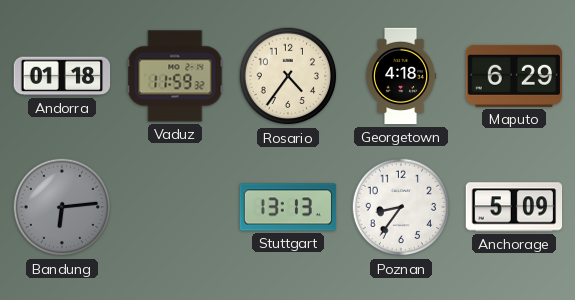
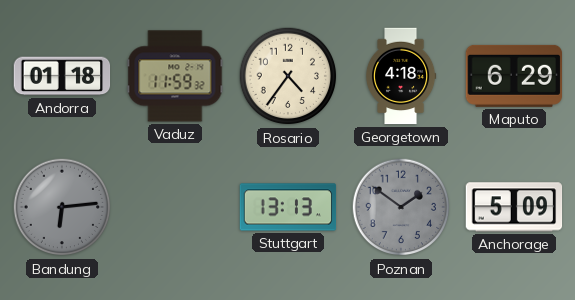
Poznan: 8:36 -> 1:51 (401, 207)
Poznan dial: white -> grey (401, 207)
